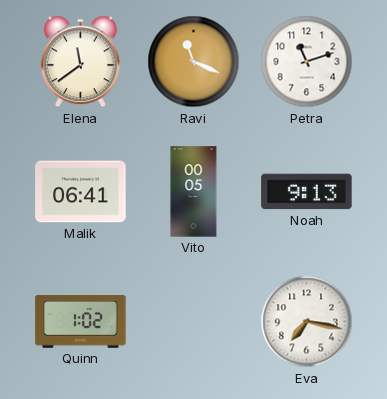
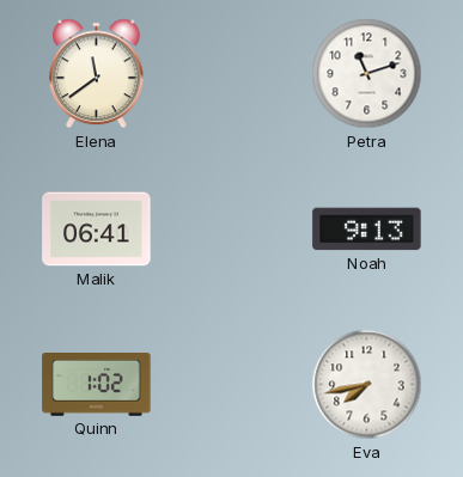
Ravi: 11:19 -> none (194, 62)
Vito: 00:05 -> none (194, 192)
Eva: 7:17 -> 7:43 (367, 385)
